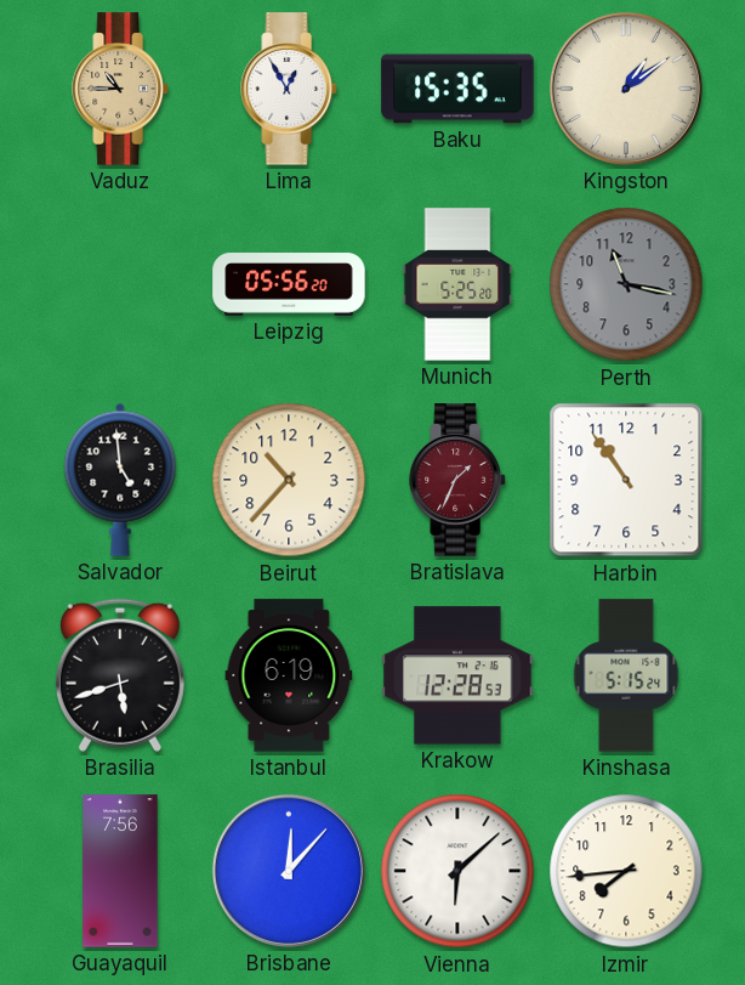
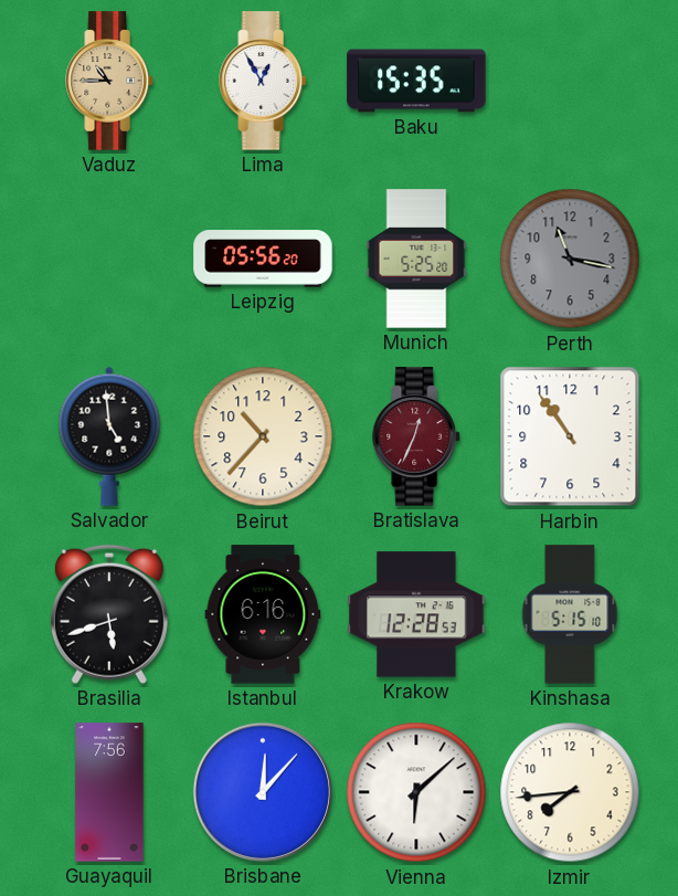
Kingston: 1:09 -> none (626, 89)
Bratislava: 1:34 -> 12:34 (416, 436)
Istanbul: 6:19 -> 6:16 (263, 614)
Kinshasa: 5:15:24 -> 5:15:10 (570, 614)
